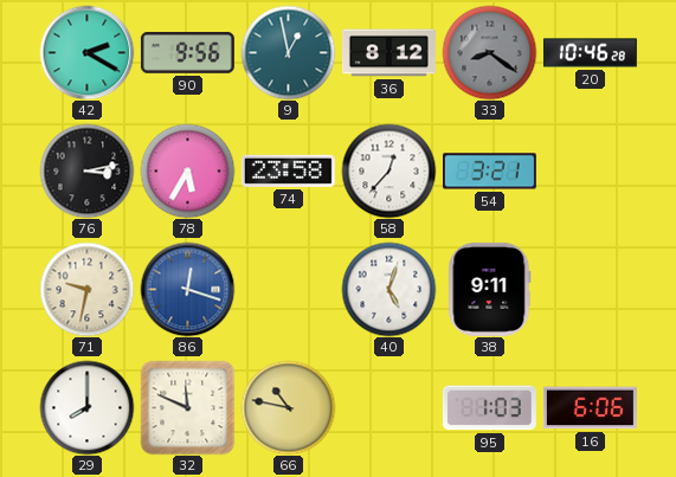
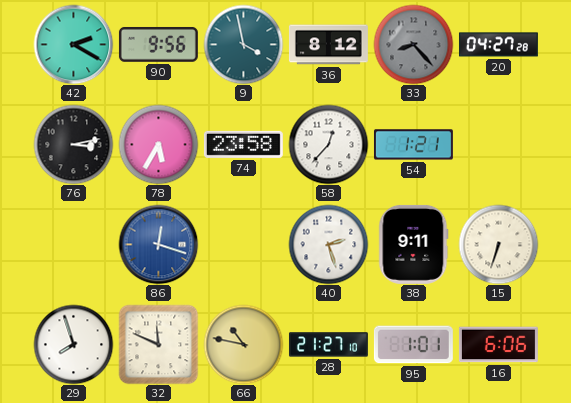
9: 12:58 -> 3:58 (243, 44)
33: 8:21 -> 8:23 (413, 44)
20: 10:46 -> 04:27 (498, 45)
54: 3:21 -> 1:21 (413, 145)
71: 9:32 -> none (86, 289)
40: 5:03 -> 2:27 (328, 244)
15: none -> 6:33 (498, 244)
29: 8:00 -> 7:57 (73, 344)
28: none -> 21:27 (328, 345)
95: 1:03 -> 1:01 (413, 345)
